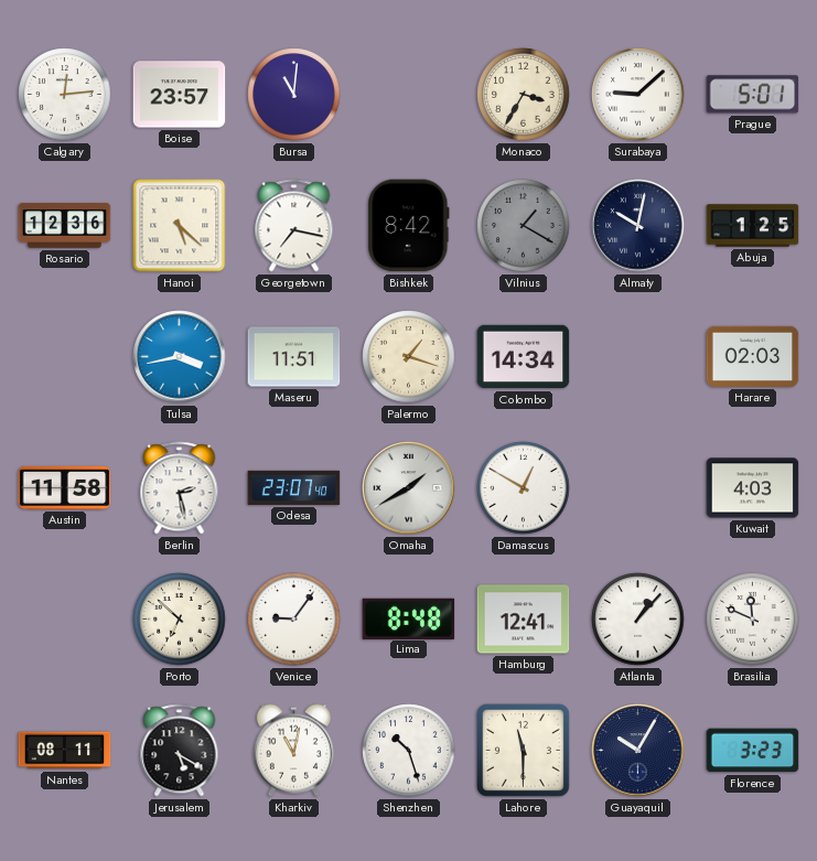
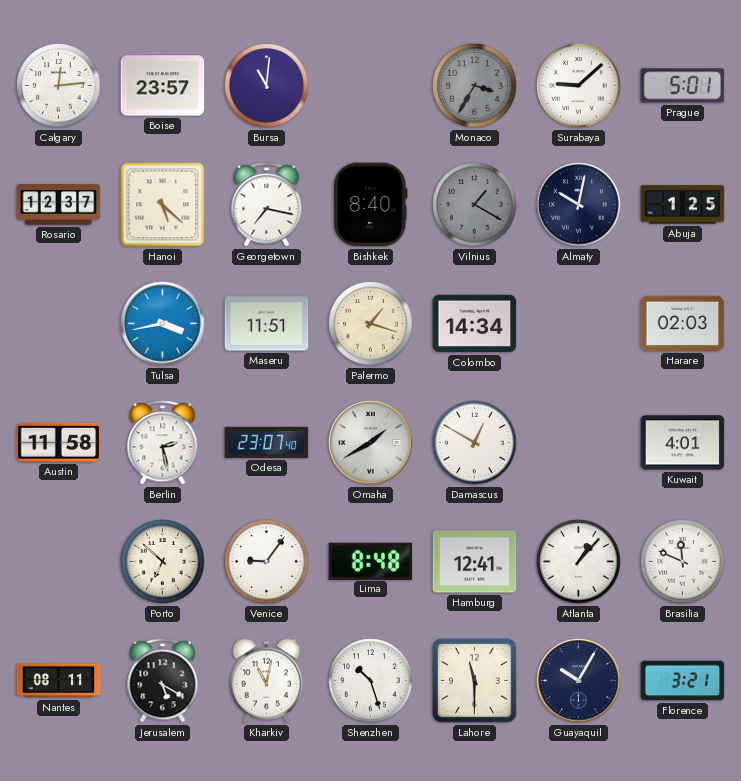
Monaco dial: cream -> grey (475, 86)
Rosario: 12:36 -> 12:37 (59, 205)
Bishkek: 8:42 -> 8:40 (371, 205)
Kuwait: 4:03 -> 4:01 (683, 443)
Florence: 3:23 -> 3:21 (683, 681)
